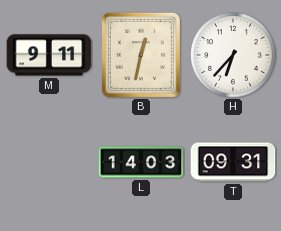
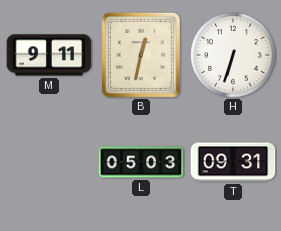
H: 6:37 -> 6:33 (233, 55)
L: 14:03 -> 05:03 (141, 162)
